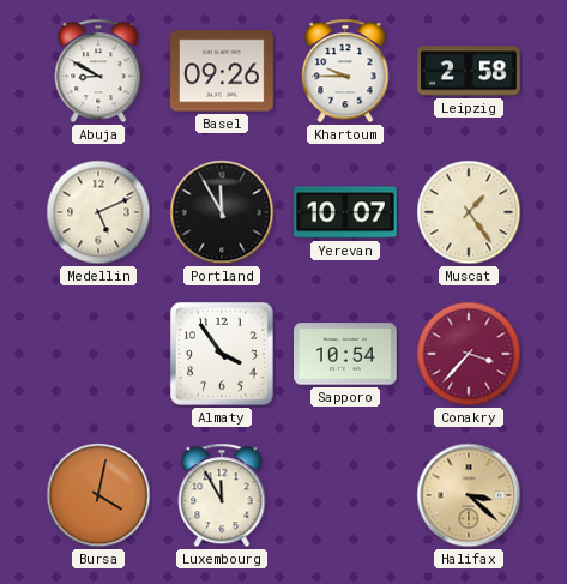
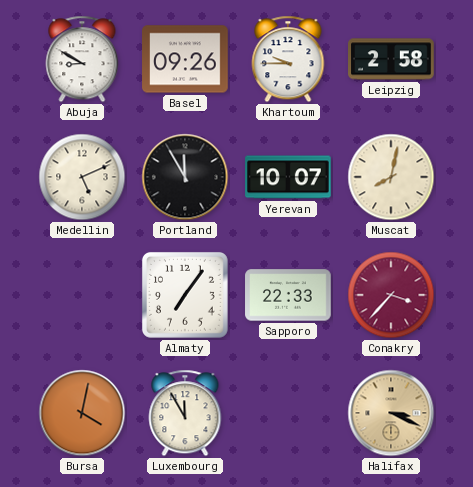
Muscat: 1:24 -> 8:02 (391, 177)
Almaty: 3:54 -> 7:06 (185, 295)
Sapporo: 10:54 -> 22:33 (288, 295)
Halifax: 3:22 -> 3:19 (391, 413)
